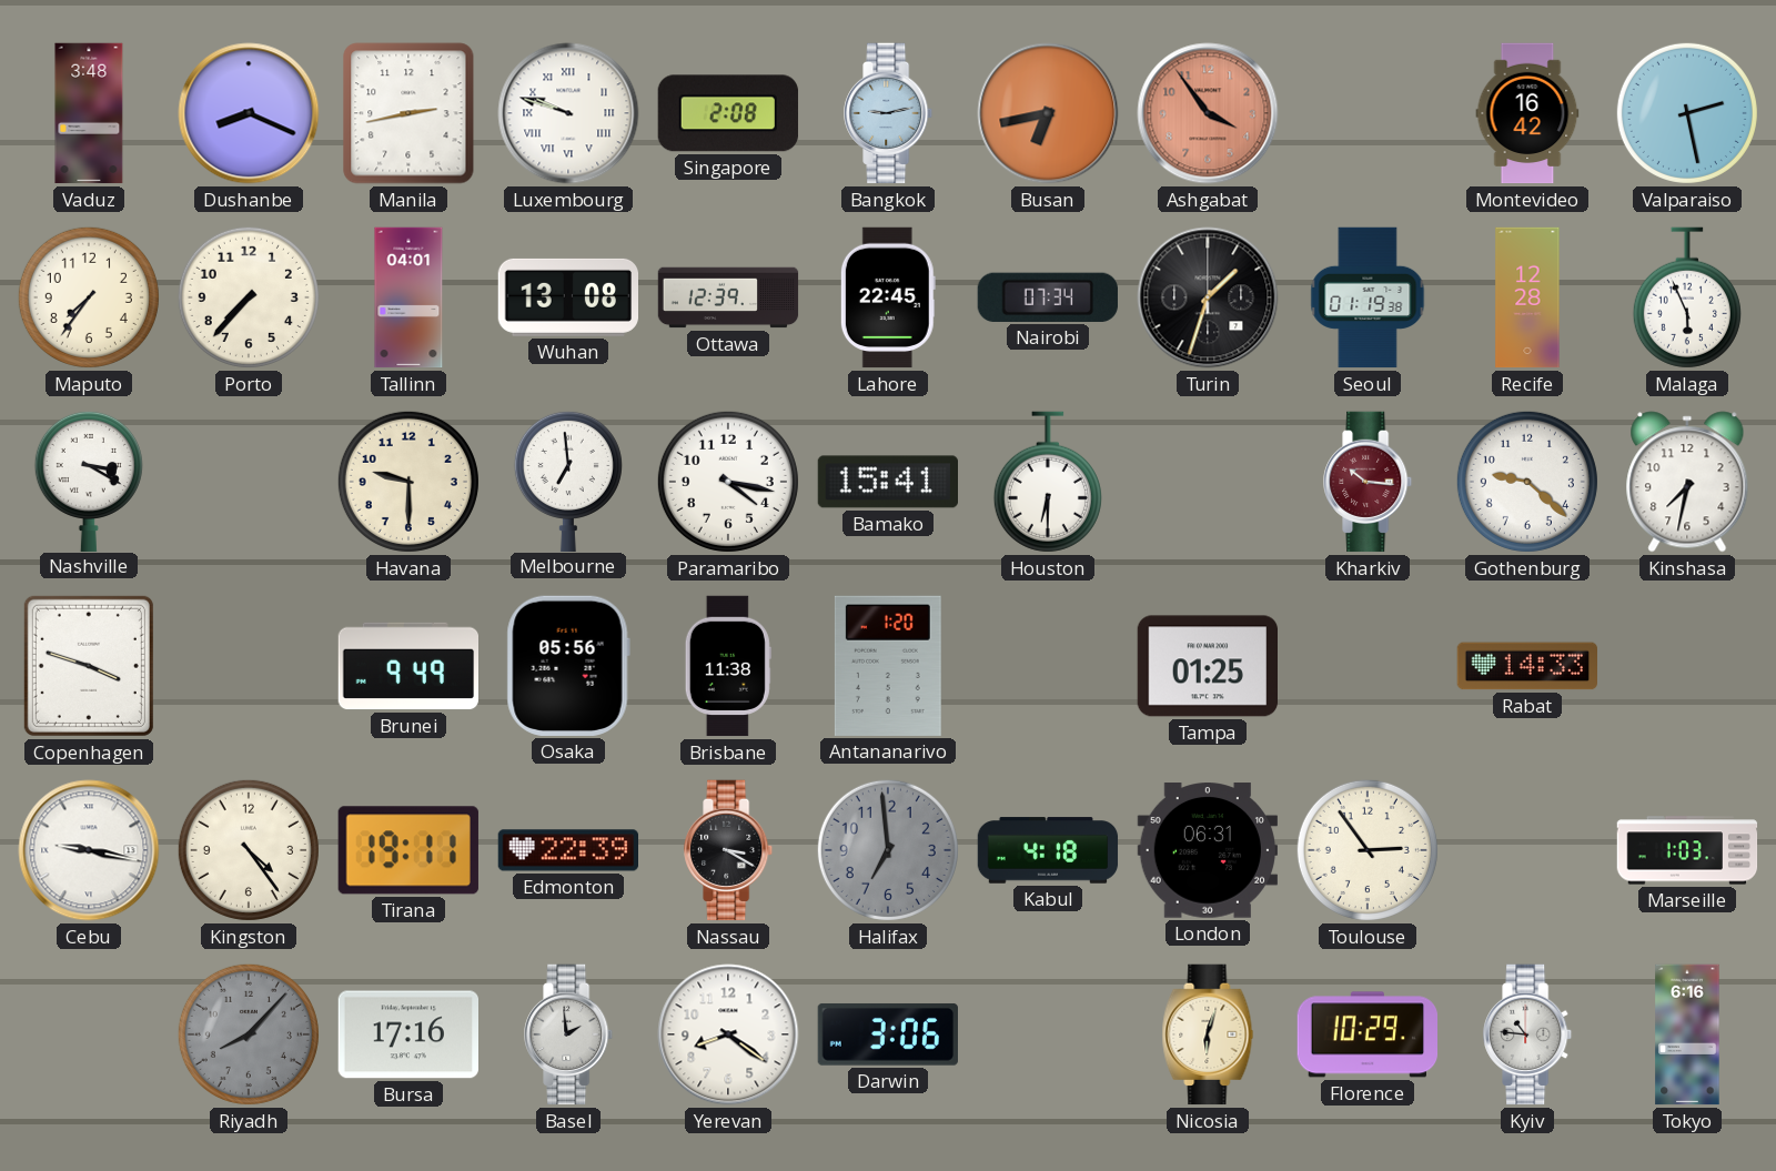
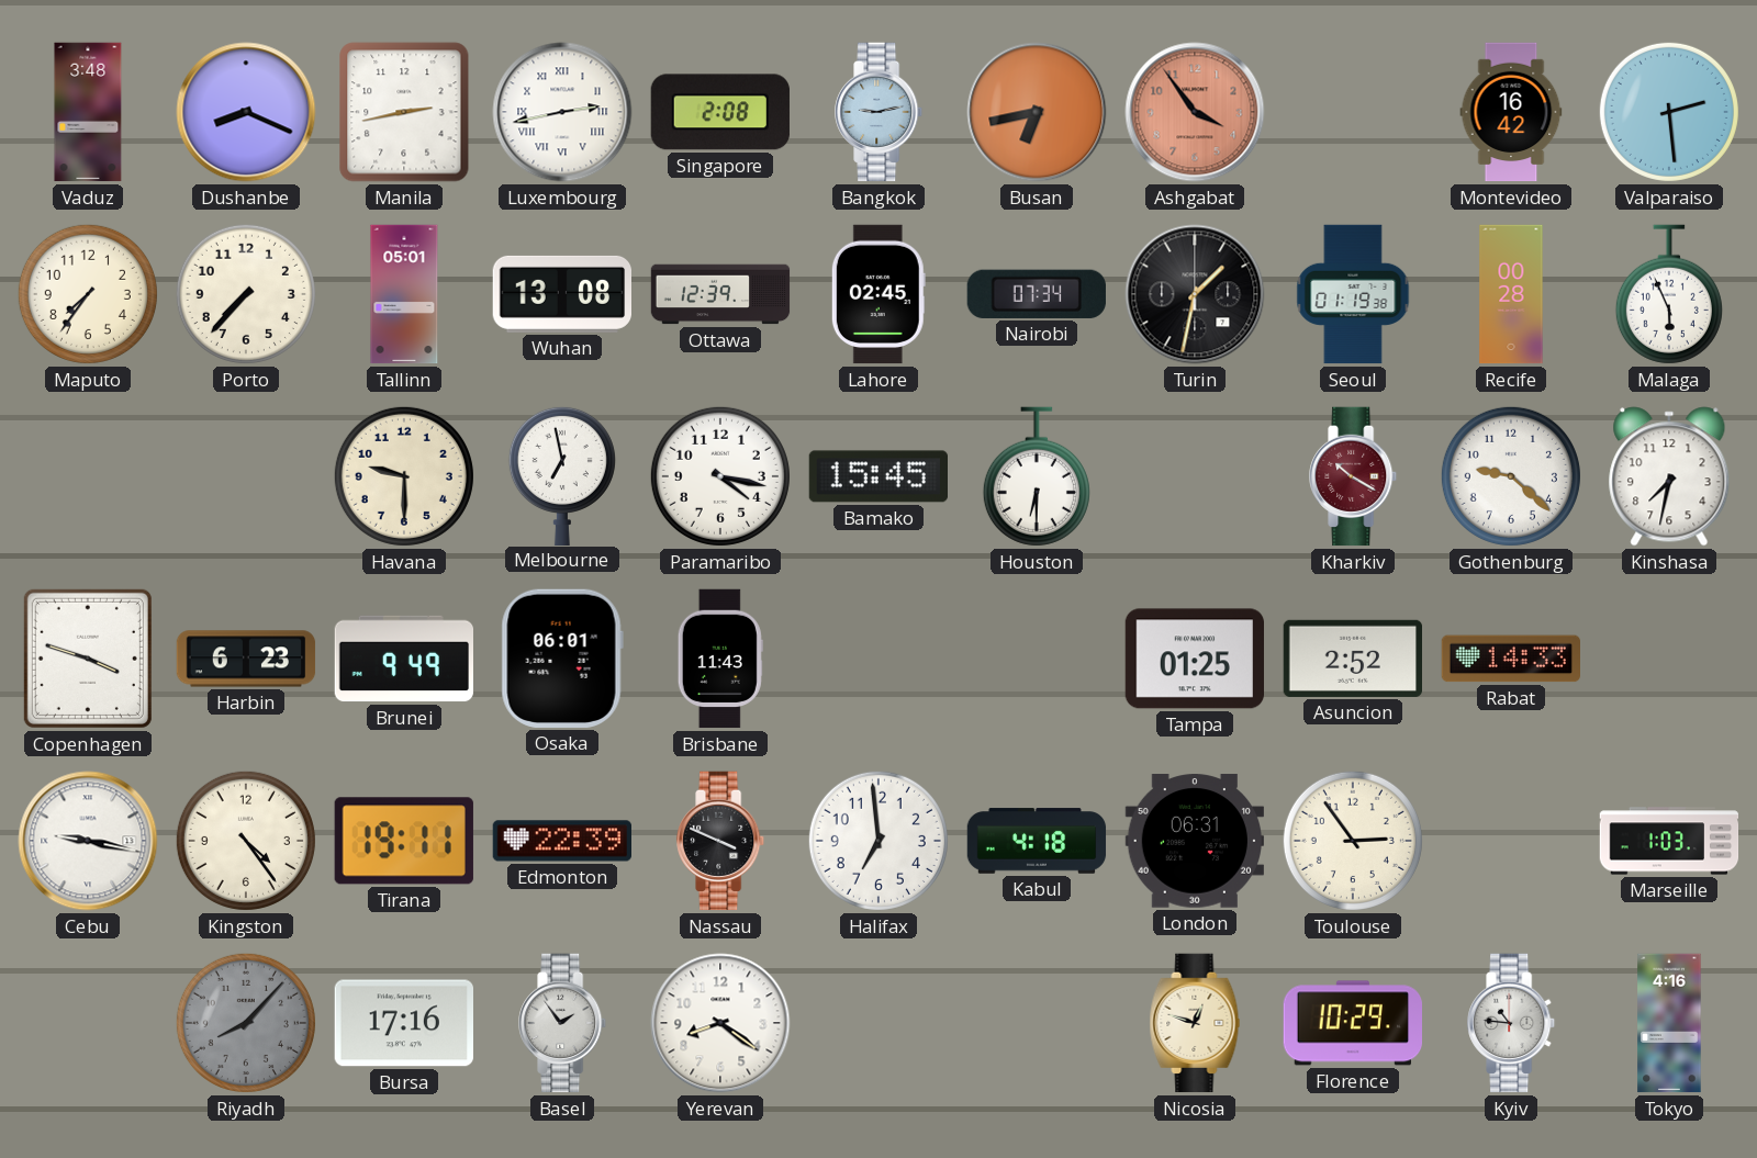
Luxembourg: 9:48 -> 2:43 (562, 112)
Valparaiso: 2:28 -> 2:29 (1669, 112)
Tallinn: 04:01 -> 05:01 (404, 294)
Lahore: 22:45 -> 02:45 (878, 294)
Turin: 1:33 -> 1:32 (1195, 294)
Recife: 12:28 -> 00:28 (1511, 294)
Nashville: 3:20 -> none (89, 481)
Melbourne: 6:59 -> 6:58 (562, 475)
Bamako: 15:41 -> 15:45 (877, 476)
Kharkiv: 10:16 -> 10:20 (1354, 476)
Harbin: none -> 6:23 (246, 659)
Osaka: 05:56 -> 06:01 (562, 659)
Brisbane: 11:38 -> 11:43 (720, 659)
Antananarivo: 1:20 -> none (888, 666)
Asuncion: none -> 2:52 (1352, 659)
Nassau: 3:20 -> 3:49 (721, 841)
Halifax dial: grey -> white (878, 841)
Basel: 1:59 -> 1:54 (563, 1023)
Darwin: 3:06 -> none (888, 1034)
Nicosia: 6:03 -> 12:48 (1195, 1023)
Tokyo: 6:16 -> 4:16 (1669, 1023)
